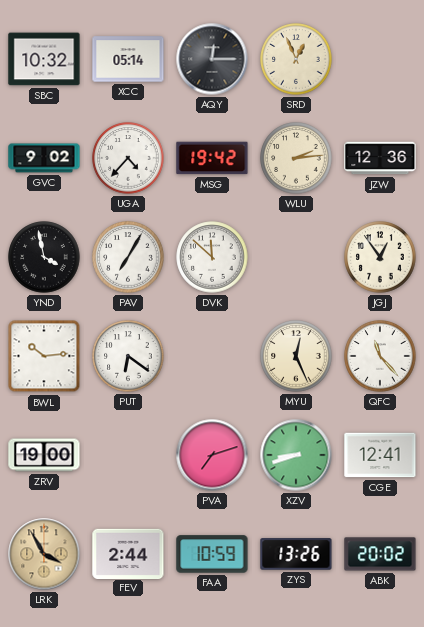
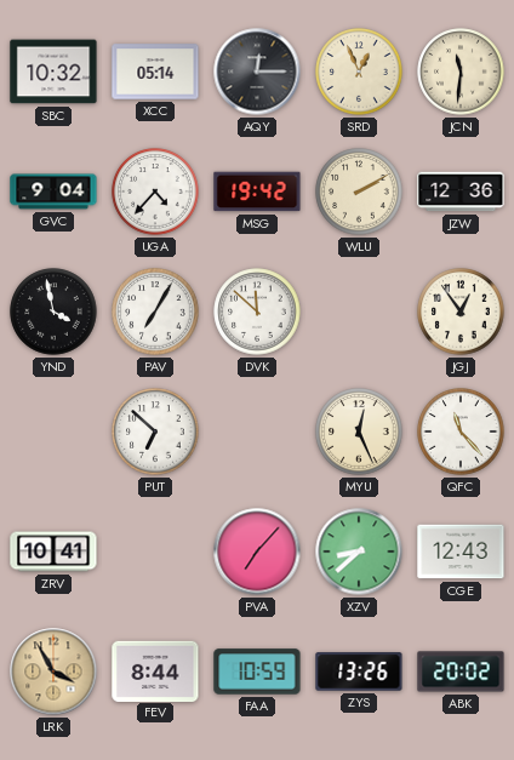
JCN: none -> 11:31 (461, 72)
GVC: 9:02 -> 9:04 (53, 192)
WLU: 2:14 -> 2:10 (359, 192)
BWL: 10:14 -> none (44, 356)
PUT: 6:21 -> 6:52 (155, 432)
ZRV: 19:00 -> 10:41 (53, 552)
PVA: 7:12 -> 7:07 (257, 552)
XZV: 8:42 -> 8:38 (359, 552)
CGE: 12:41 -> 12:43 (461, 552)
FEV: 2:44 -> 8:44 (155, 670)
